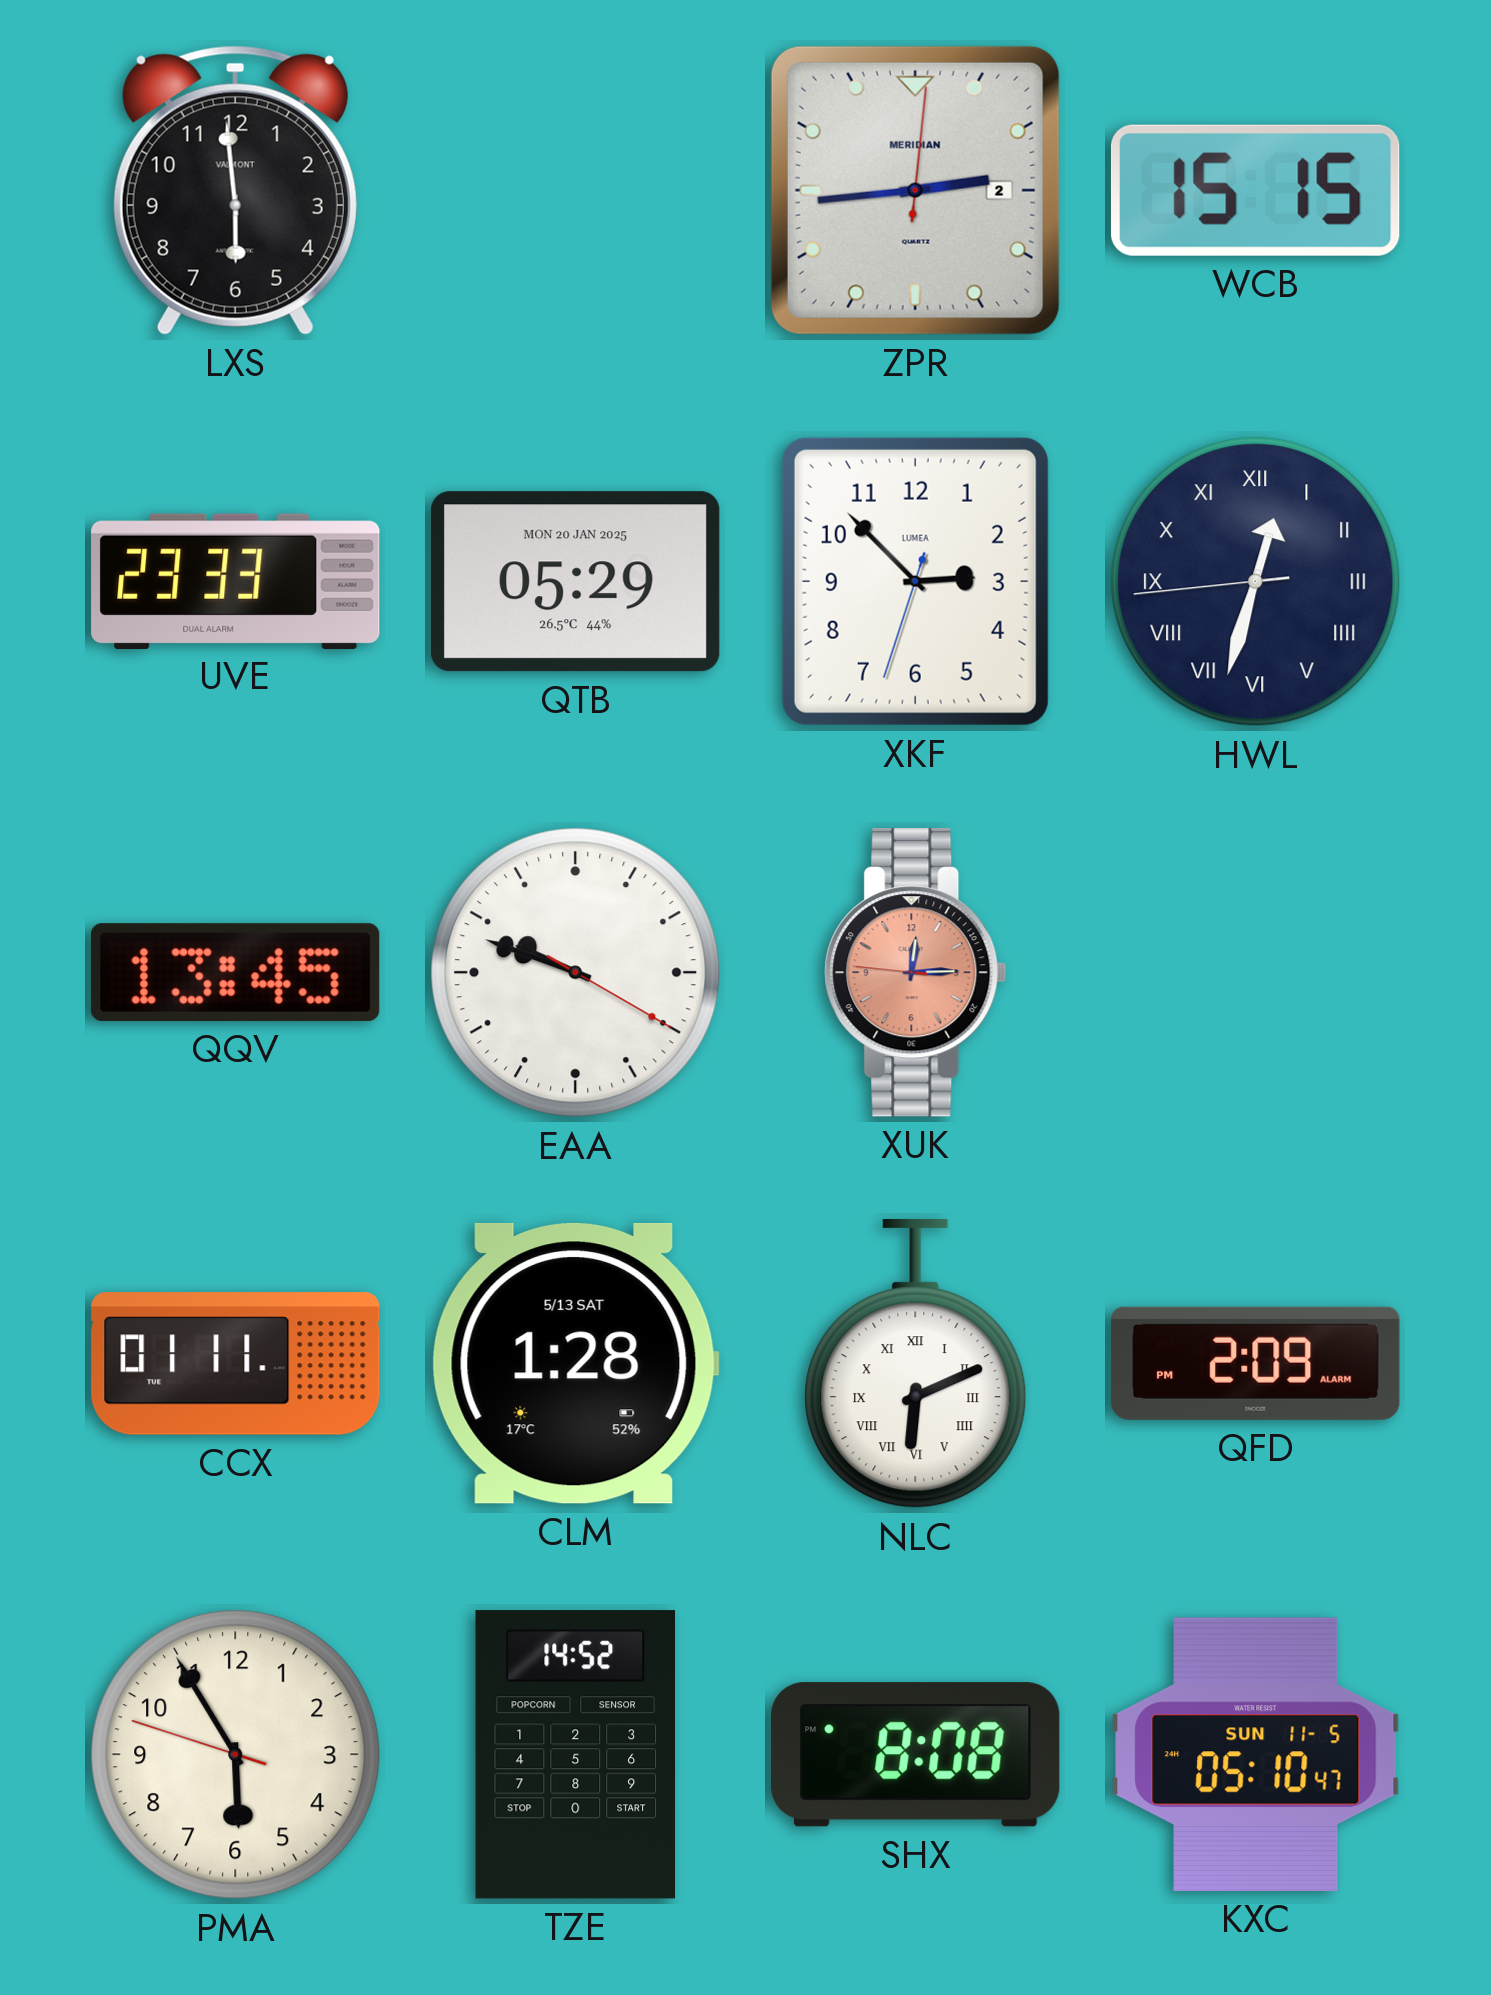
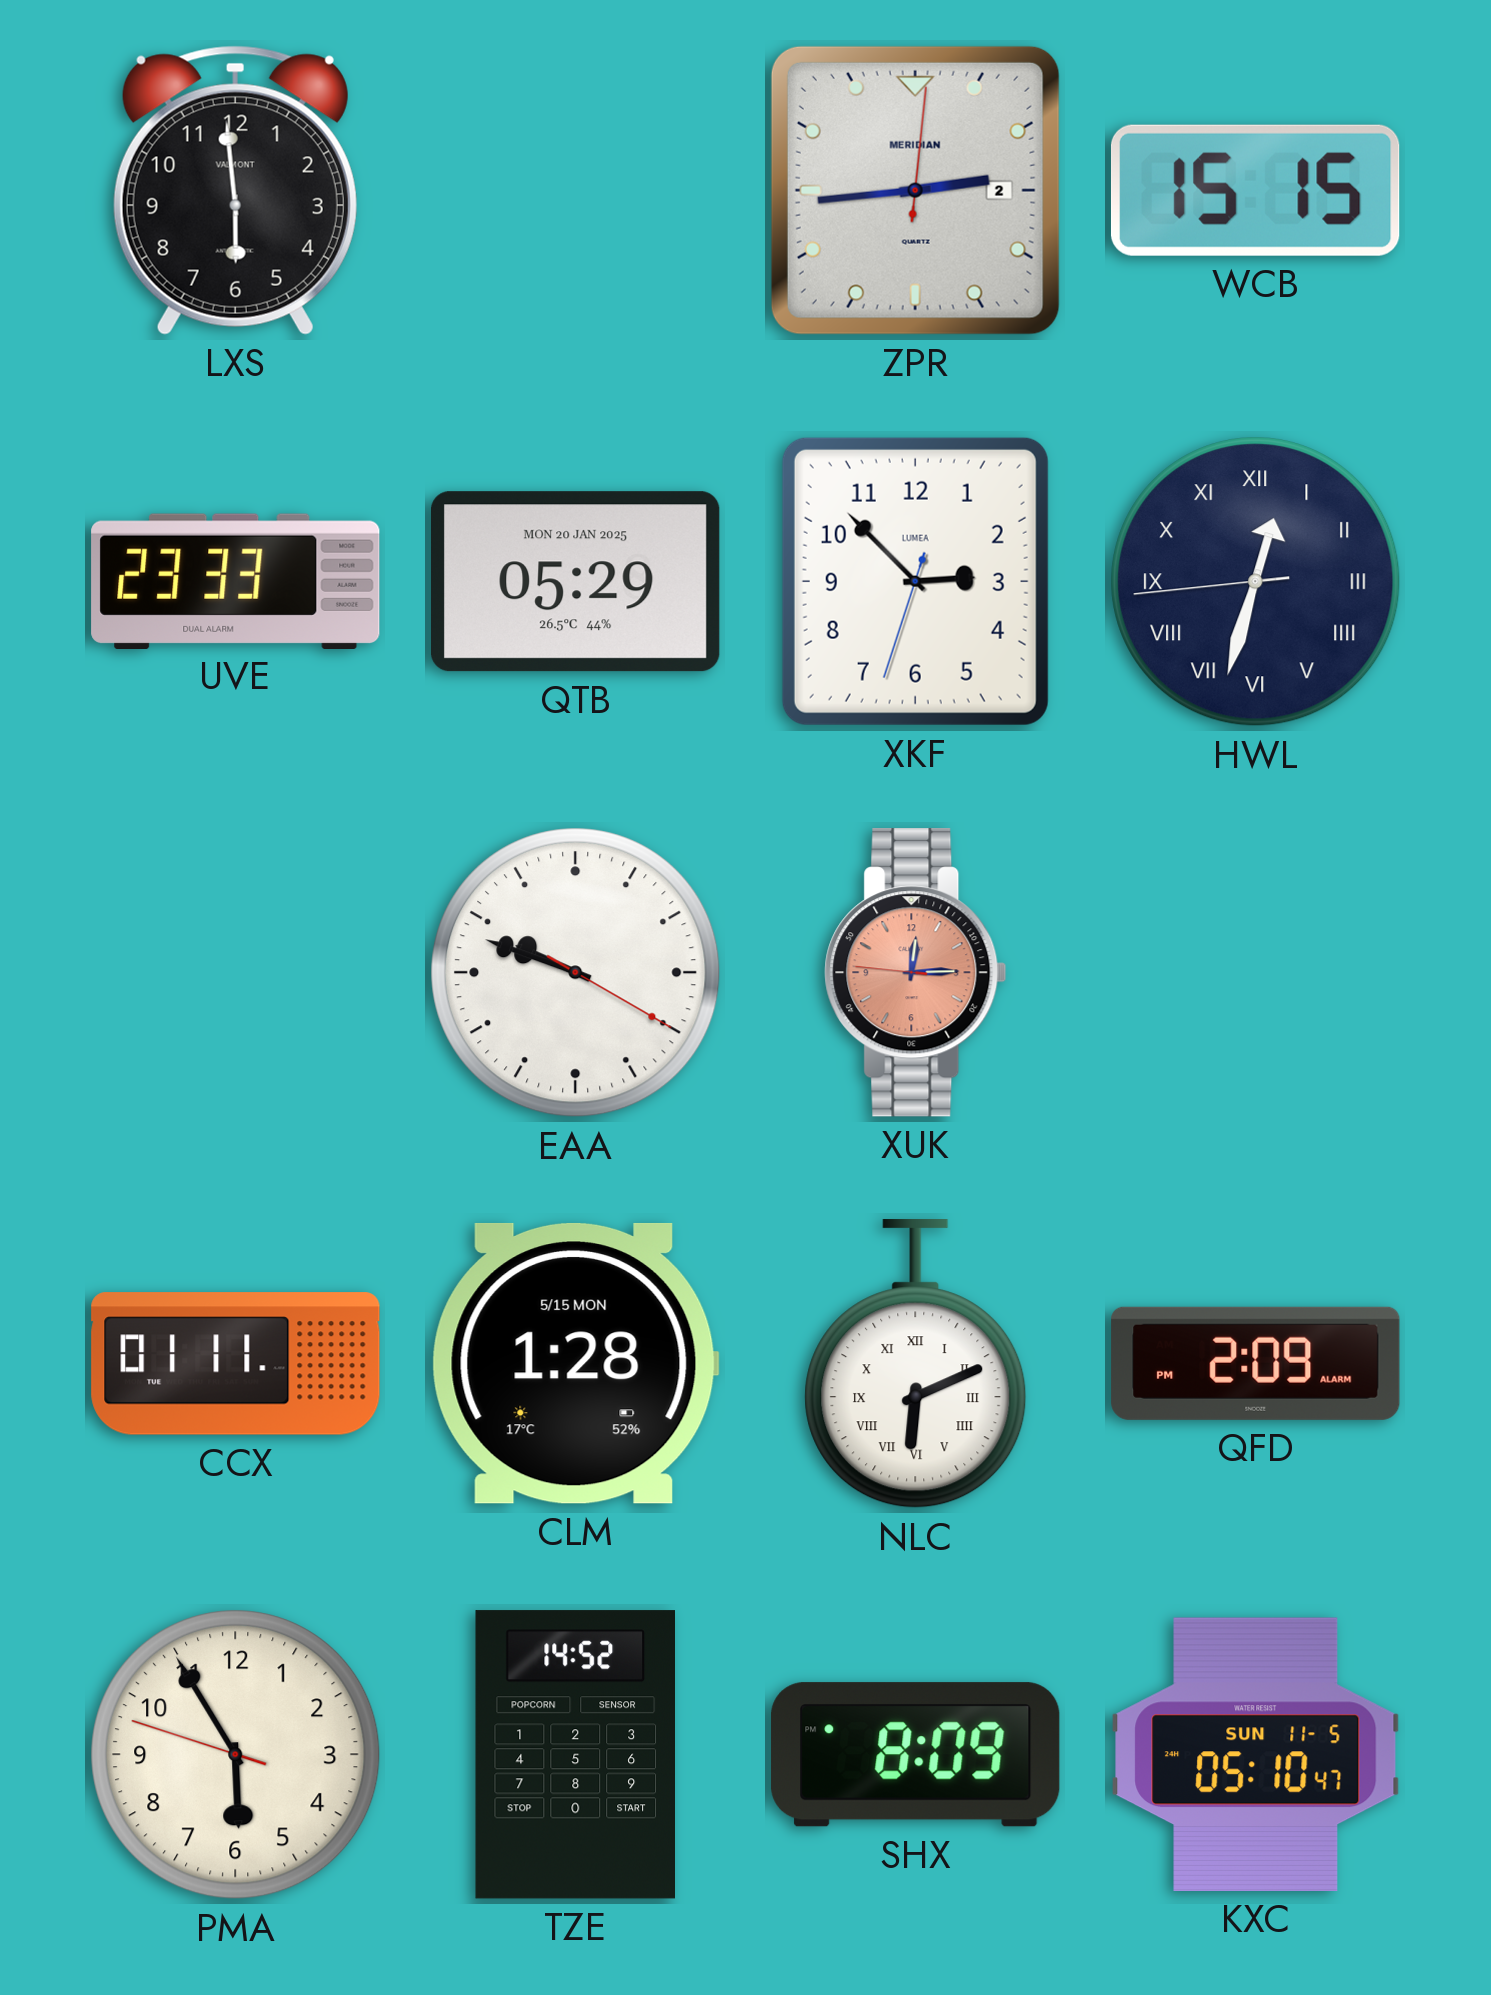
QQV: 13:45 -> none (235, 972)
CLM date: 5/13 SAT -> 5/15 MON (575, 1363)
SHX: 8:08 -> 8:09 (916, 1755)
